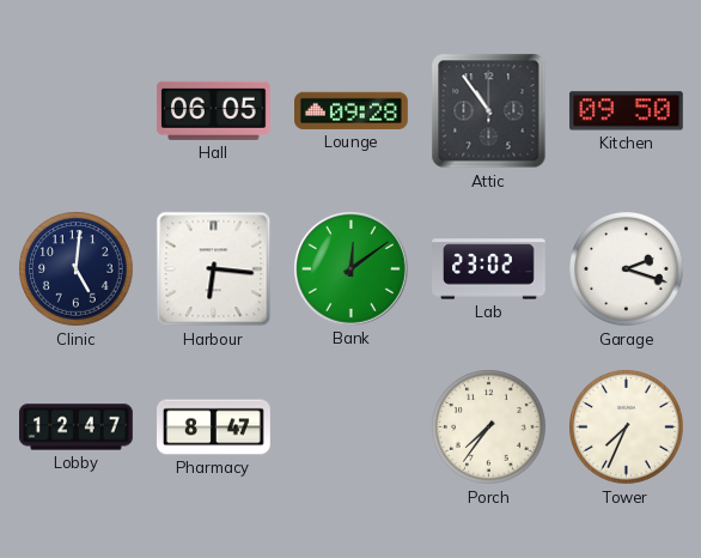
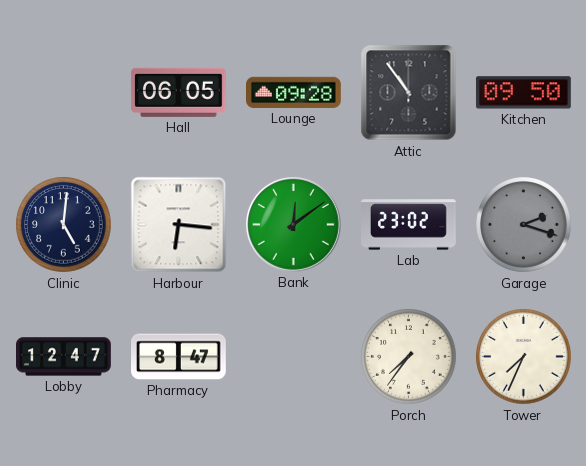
Garage dial: white -> grey (524, 225)
